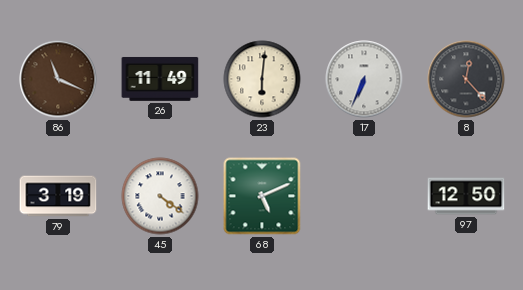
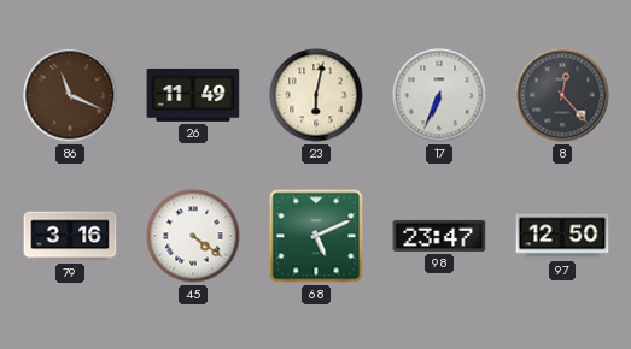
23: 6:01 -> 6:02 (316, 95)
79: 3:19 -> 3:16 (70, 236)
98: none -> 23:47 (439, 236)
